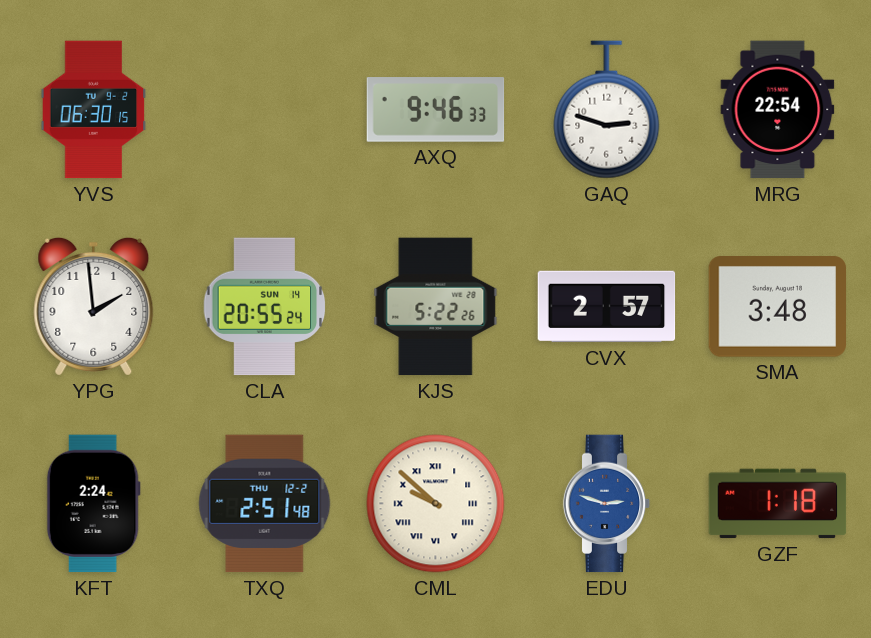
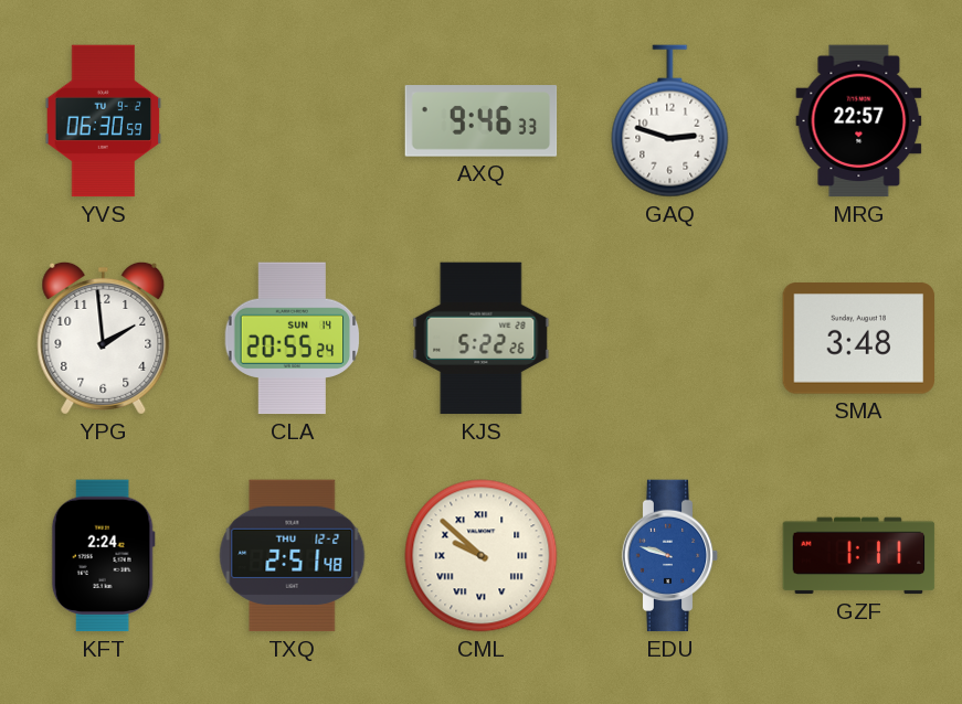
YVS: 06:30:15 -> 06:30:59 (104, 121)
MRG: 22:54 -> 22:57 (859, 121)
CVX: 2:57 -> none (607, 307)
EDU: 2:48 -> 9:48 (670, 556)
GZF: 1:18 -> 1:11 (859, 556)
